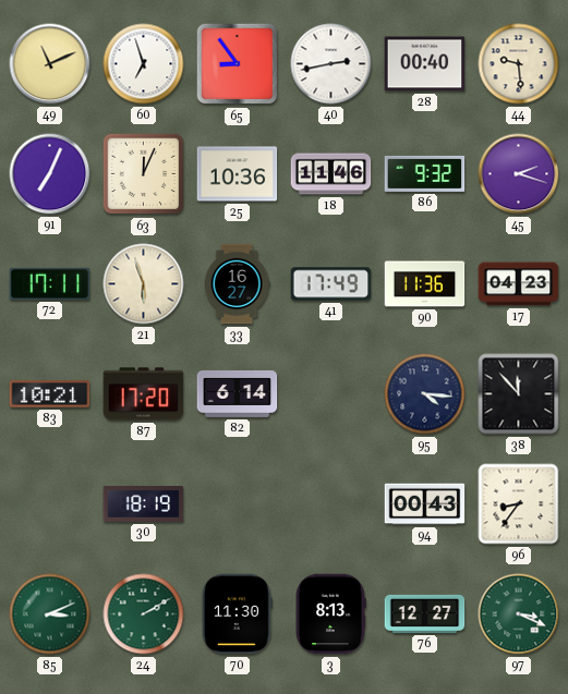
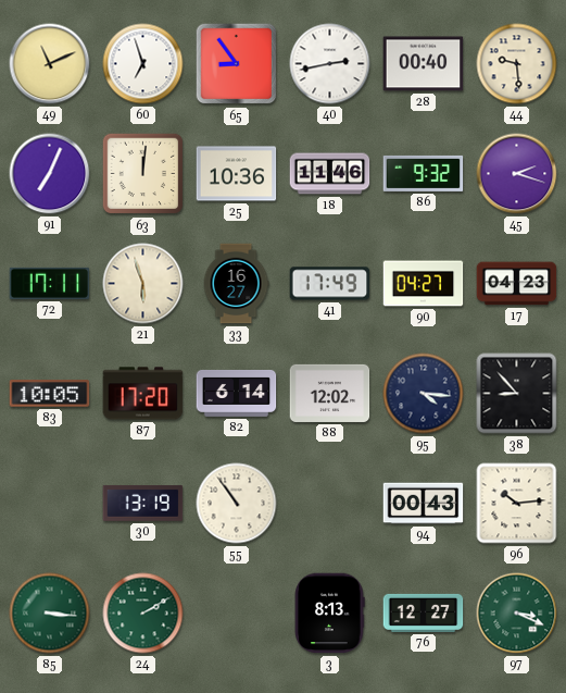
63: 12:04 -> 12:01 (143, 174)
90: 11:36 -> 04:27 (424, 284)
83: 10:21 -> 10:05 (50, 394)
88: none -> 12:02 (330, 393)
38: 11:53 -> 8:53 (517, 394)
30: 18:19 -> 13:19 (143, 503)
55: none -> 10:54 (237, 504)
96: 8:36 -> 10:14 (517, 504)
85: 3:11 -> 3:16 (50, 614)
70: 11:30 -> none (237, 614)
